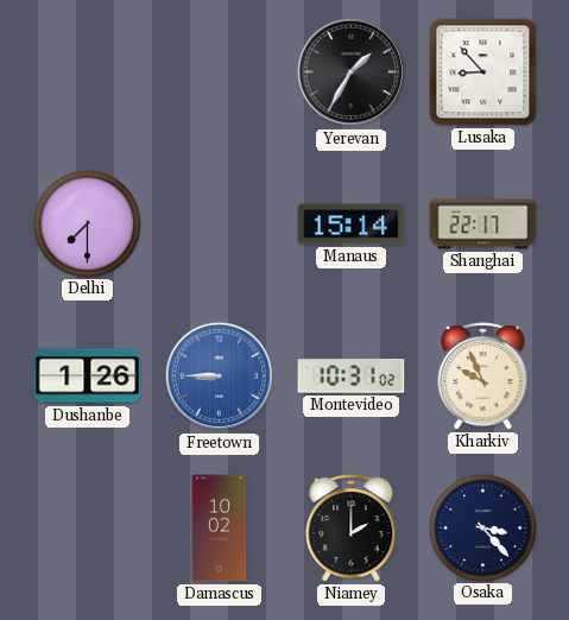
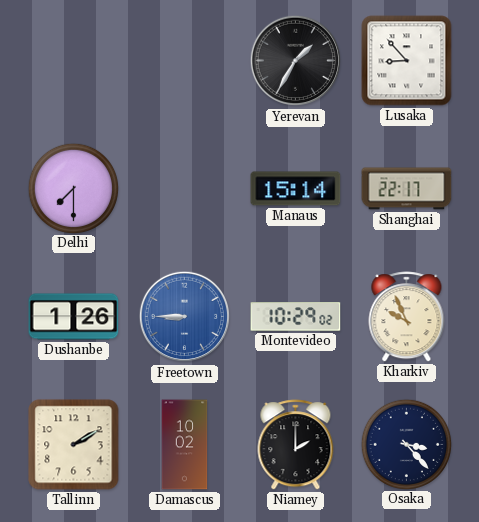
Montevideo: 10:31 -> 10:29 (296, 317)
Tallinn: none -> 2:10 (74, 445)
